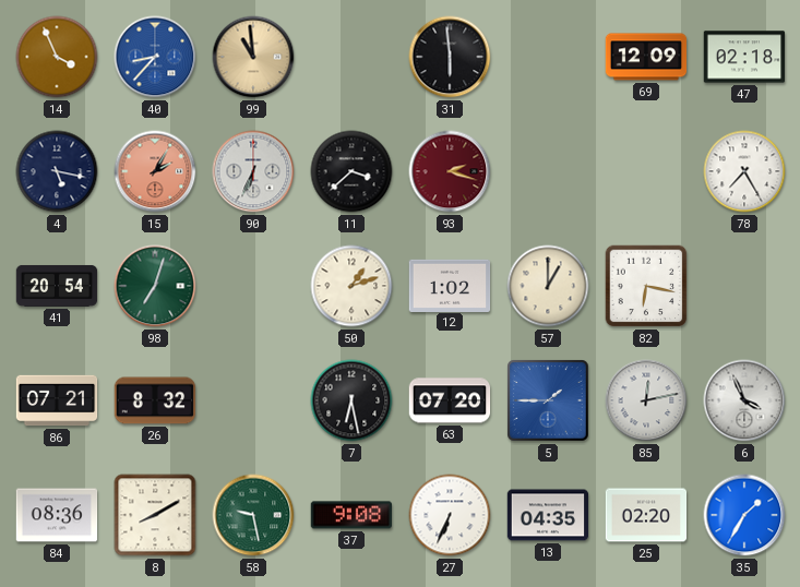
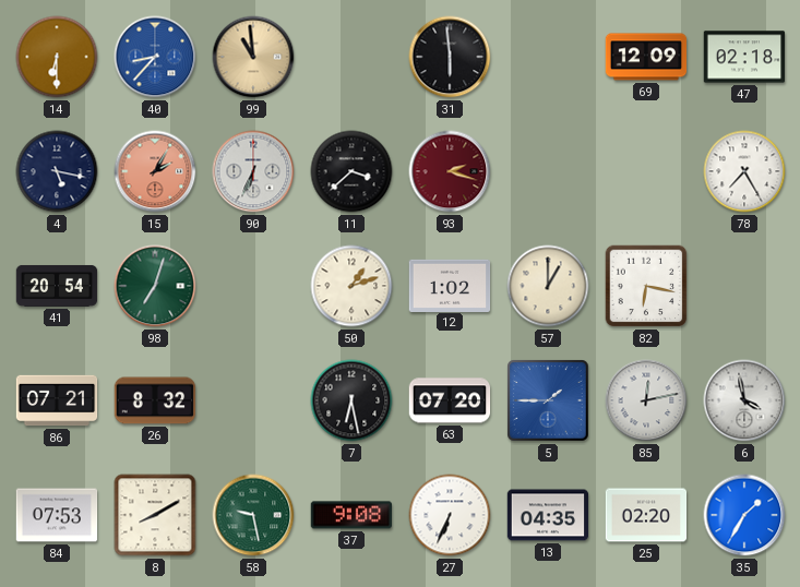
14: 3:56 -> 6:30 (57, 57)
6: 3:56 -> 3:58 (744, 400)
84: 08:36 -> 07:53 (57, 515)
